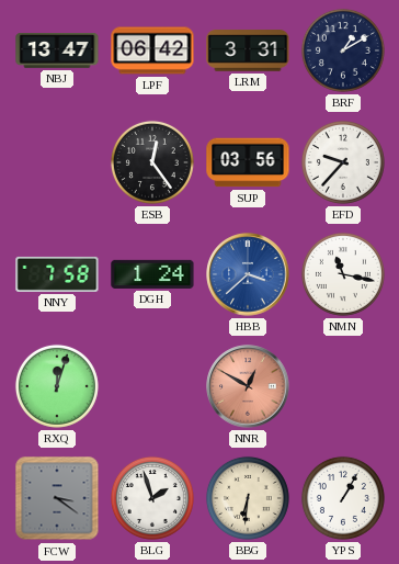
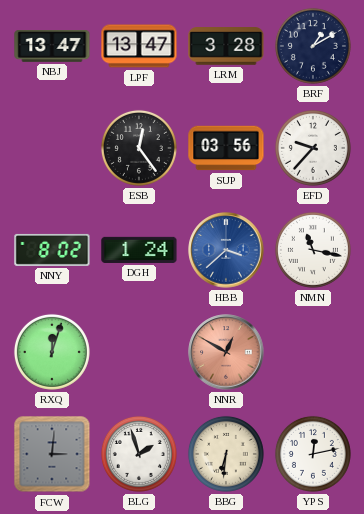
LPF: 06:42 -> 13:47 (139, 46)
LRM: 3:31 -> 3:28 (226, 46)
NNY: 7:58 -> 8:02 (52, 250)
FCW: 3:21 -> 3:01 (52, 454)
YPS: 1:05 -> 12:13 (313, 454)
